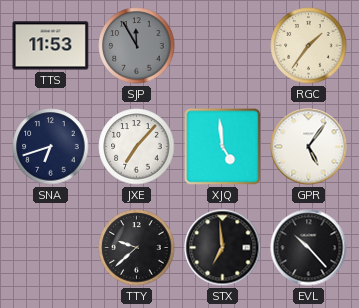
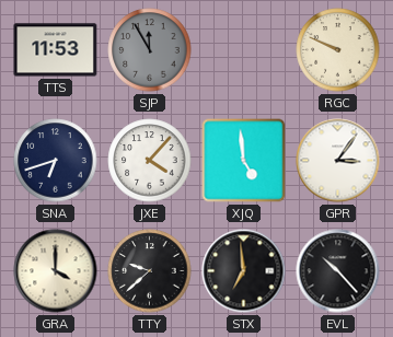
RGC: 1:36 -> 9:49 (338, 50)
JXE: 7:07 -> 4:07 (150, 161)
GPR: 5:06 -> 3:06 (338, 161)
GRA: none -> 4:00 (56, 271)
